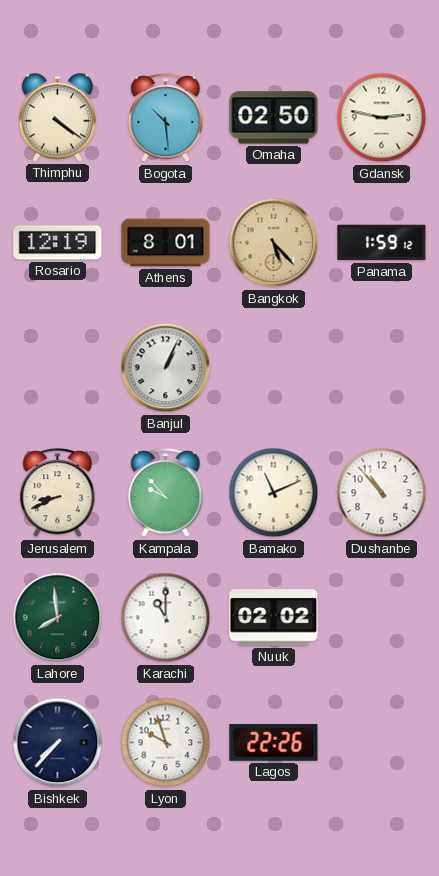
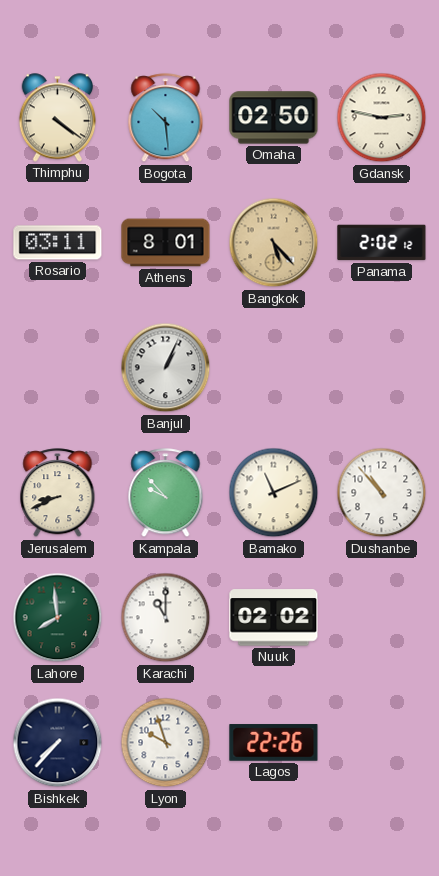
Rosario: 12:19 -> 03:11 (58, 243)
Panama: 1:59 -> 2:02 (382, 243)
